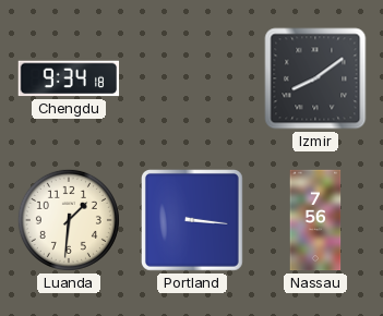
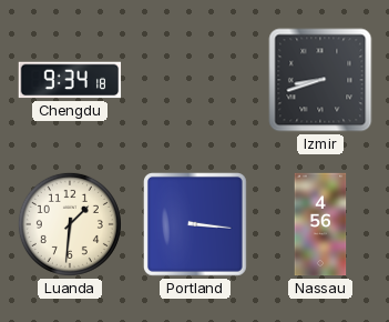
Izmir: 8:09 -> 8:42 (320, 80)
Nassau: 7:56 -> 4:56 (320, 224)
